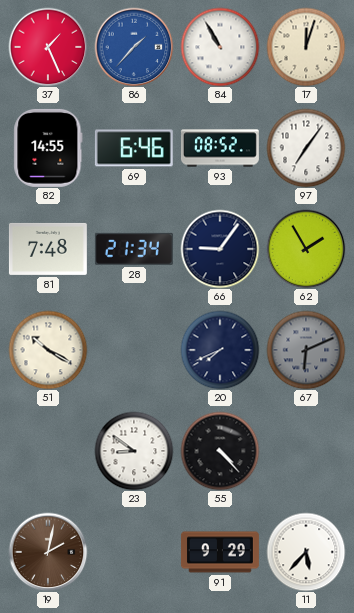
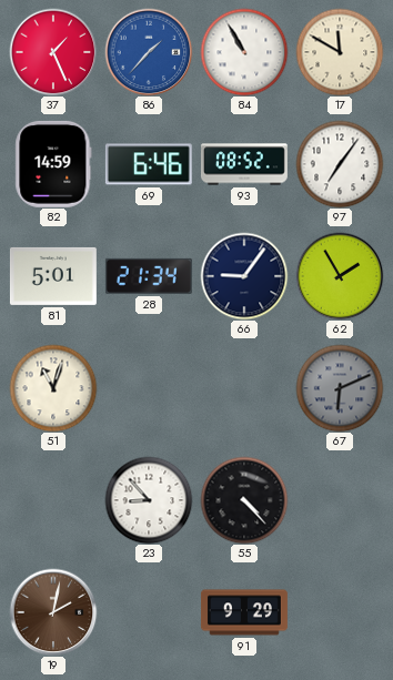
17: 12:03 -> 11:50 (340, 52)
82: 14:55 -> 14:59 (53, 164)
81: 7:48 -> 5:01 (53, 276)
51: 10:20 -> 11:03 (53, 388)
20: 7:41 -> none (220, 350)
23: 8:51 -> 8:53 (149, 500)
11: 5:37 -> none (306, 552)
